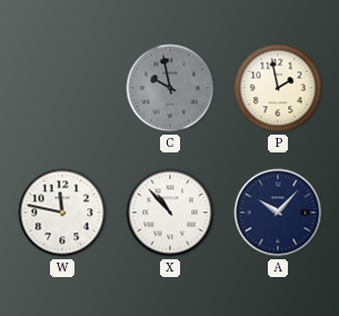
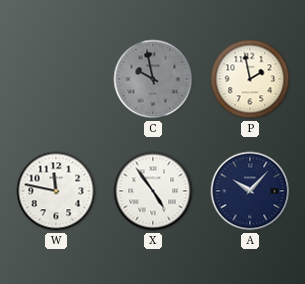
X: 10:53 -> 4:54 (153, 191)
